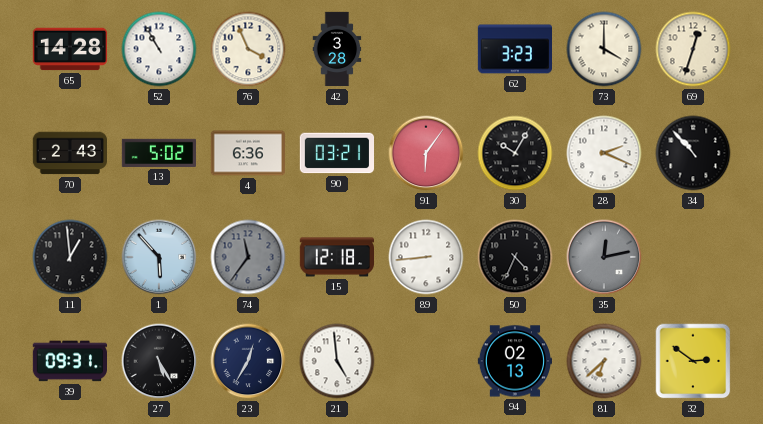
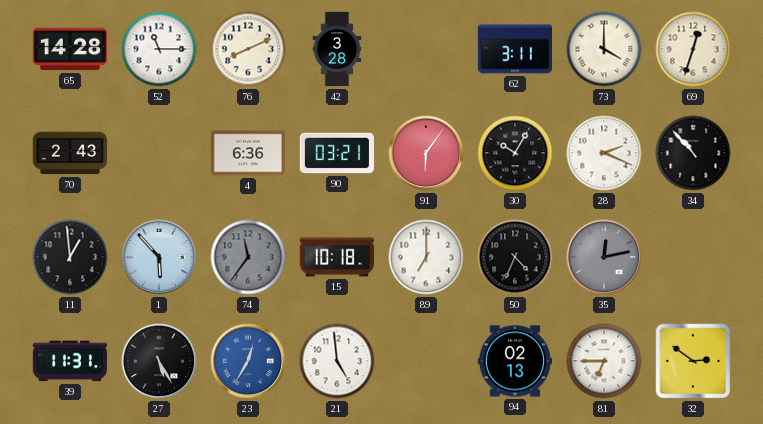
52: 10:55 -> 11:15 (159, 49)
76: 3:56 -> 8:11 (248, 49)
62: 3:23 -> 3:11 (514, 49)
13: 5:02 -> none (158, 153)
15: 12:18 -> 10:18 (336, 257)
89: 8:44 -> 7:00 (426, 257)
39: 09:31 -> 11:31 (69, 361)
23 dial: navy -> blue (248, 361)
81: 6:38 -> 6:45 (604, 361)
